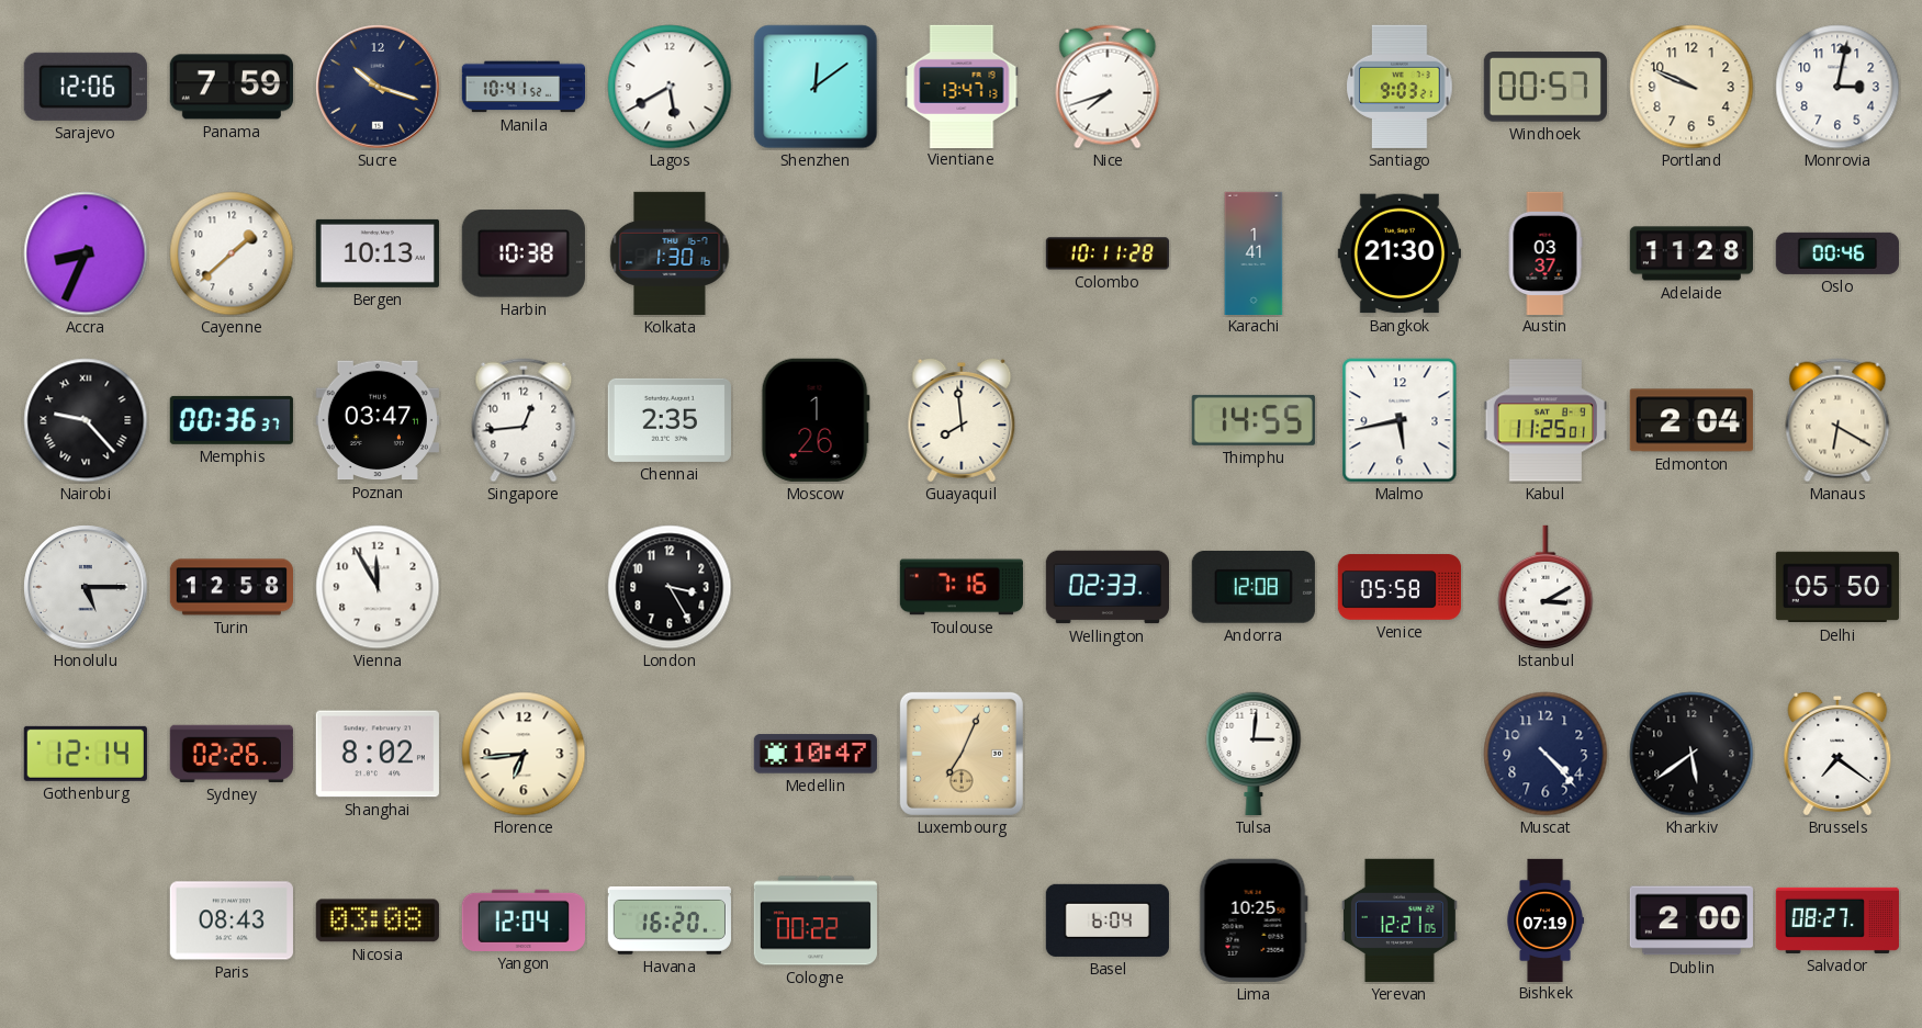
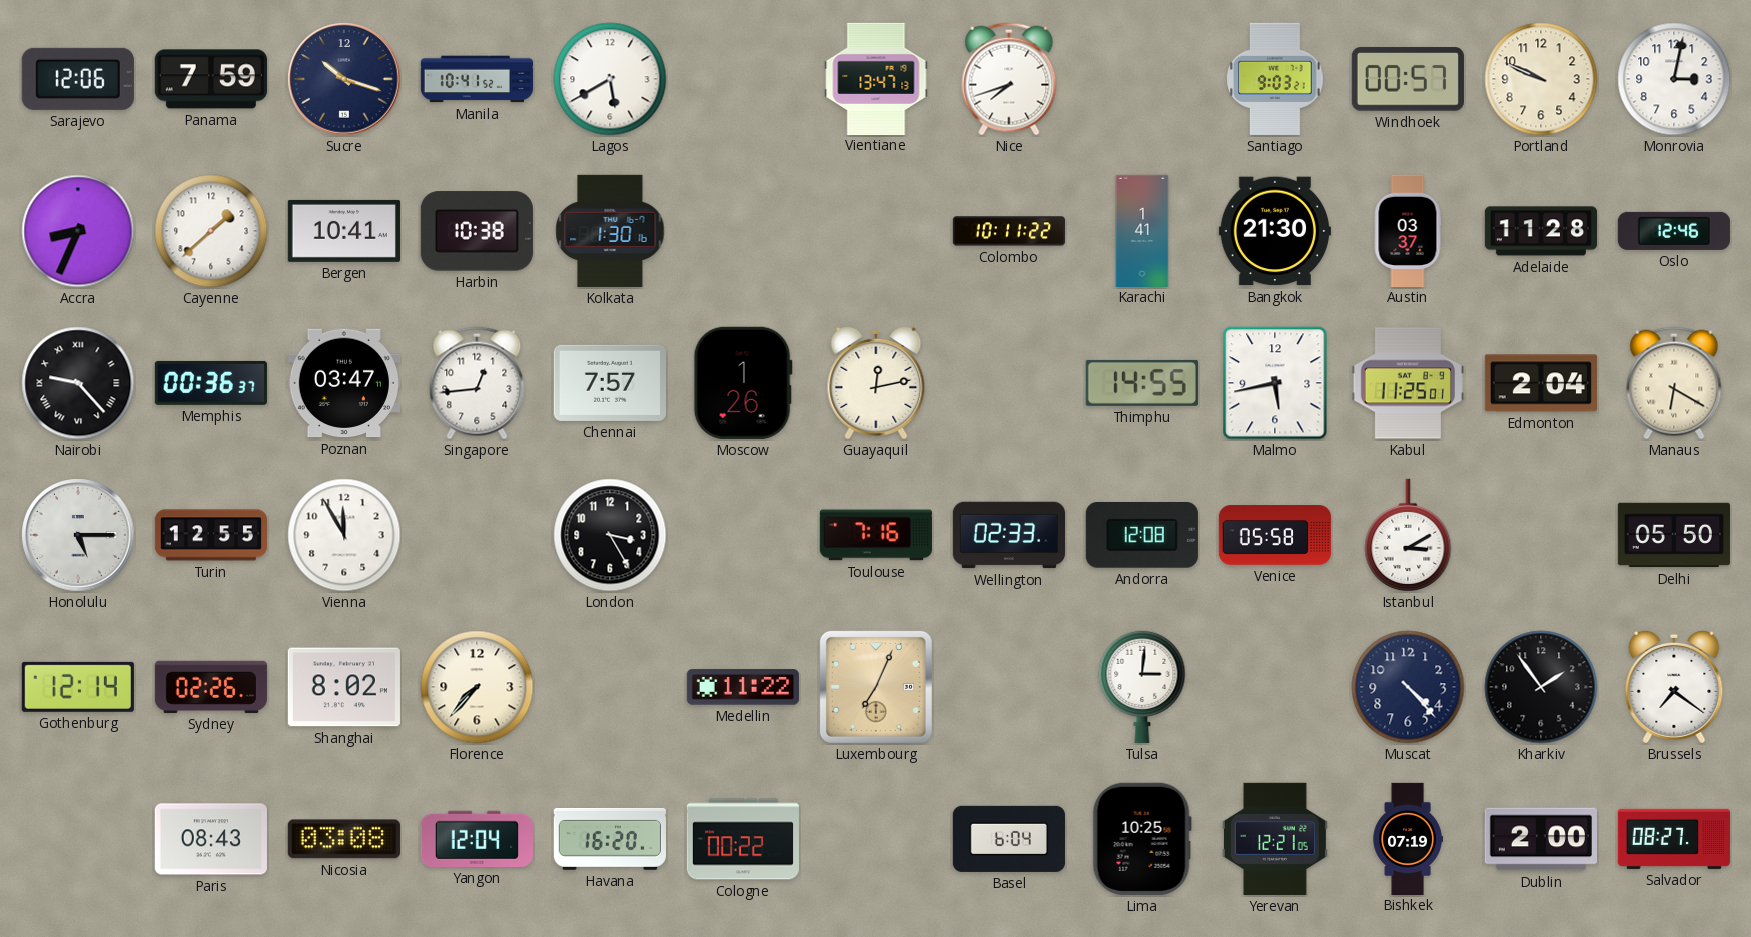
Shenzhen: 12:09 -> none (816, 87)
Bergen: 10:13 -> 10:41 (344, 231)
Colombo: 10:11:28 -> 10:11:22 (1008, 231)
Oslo: 00:46 -> 12:46 (1674, 231)
Chennai: 2:35 -> 7:57 (610, 383)
Guayaquil: 7:59 -> 12:13 (876, 383)
Turin: 12:58 -> 12:55 (210, 535)
Florence: 6:44 -> 7:37 (477, 687)
Medellin: 10:47 -> 11:22 (743, 687)
Kharkiv: 5:39 -> 1:54 (1541, 687)
